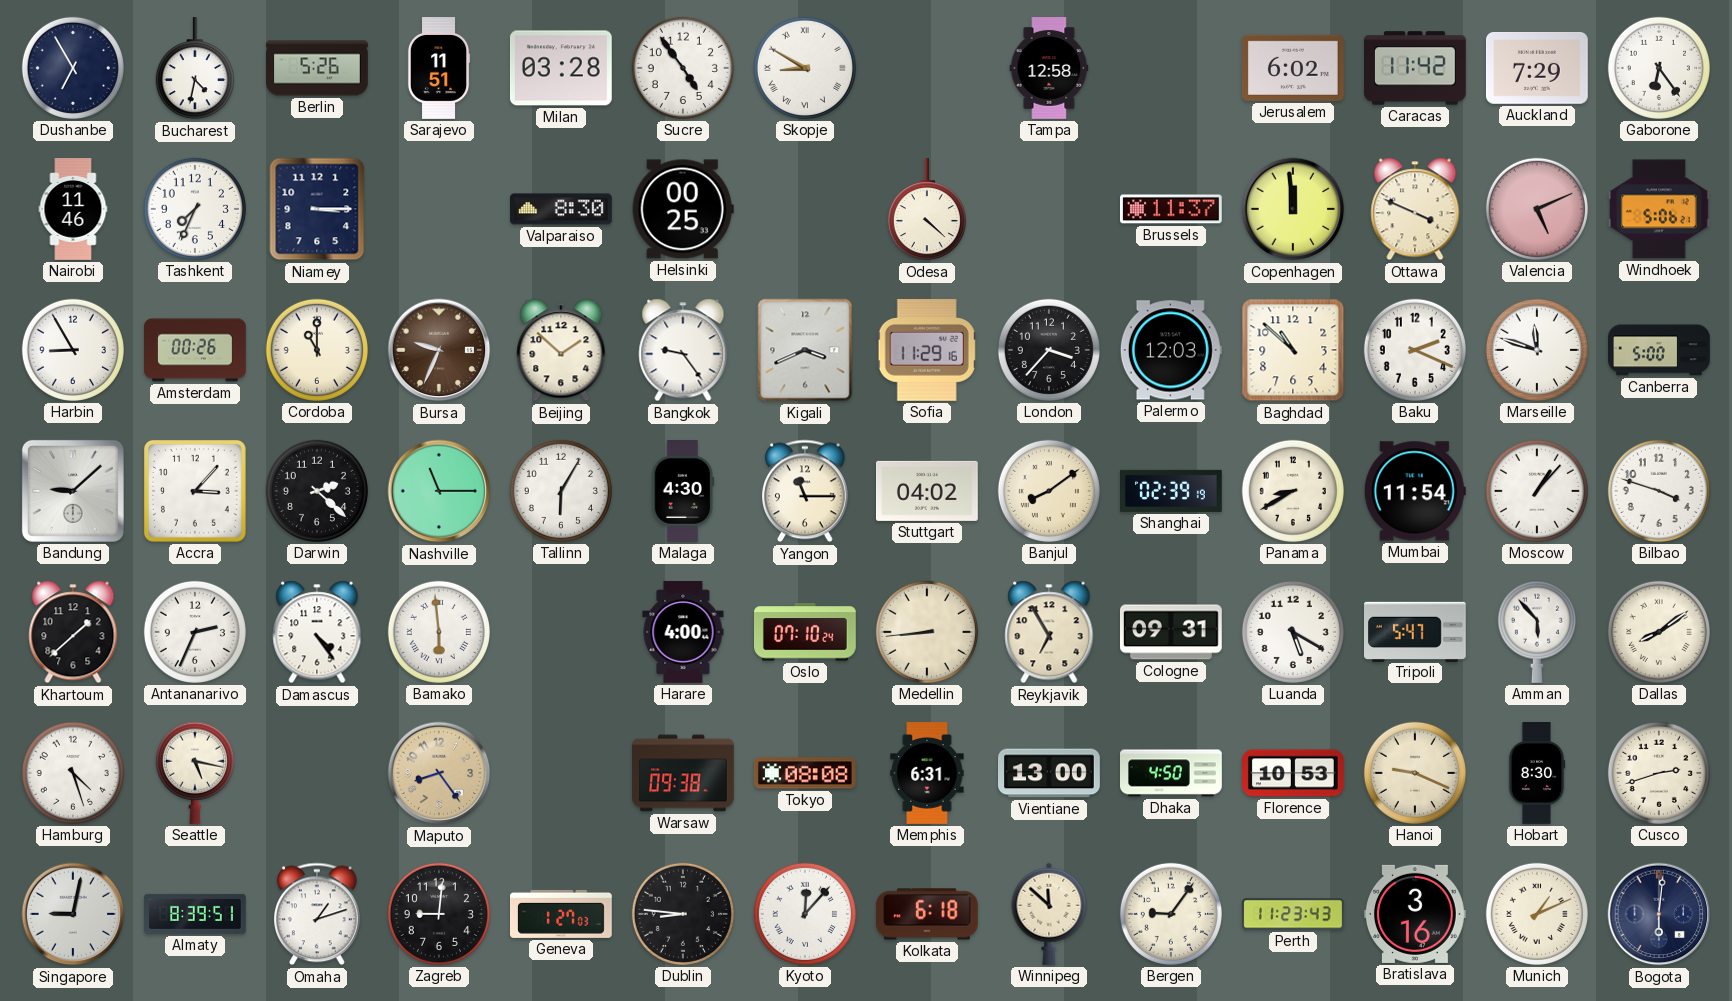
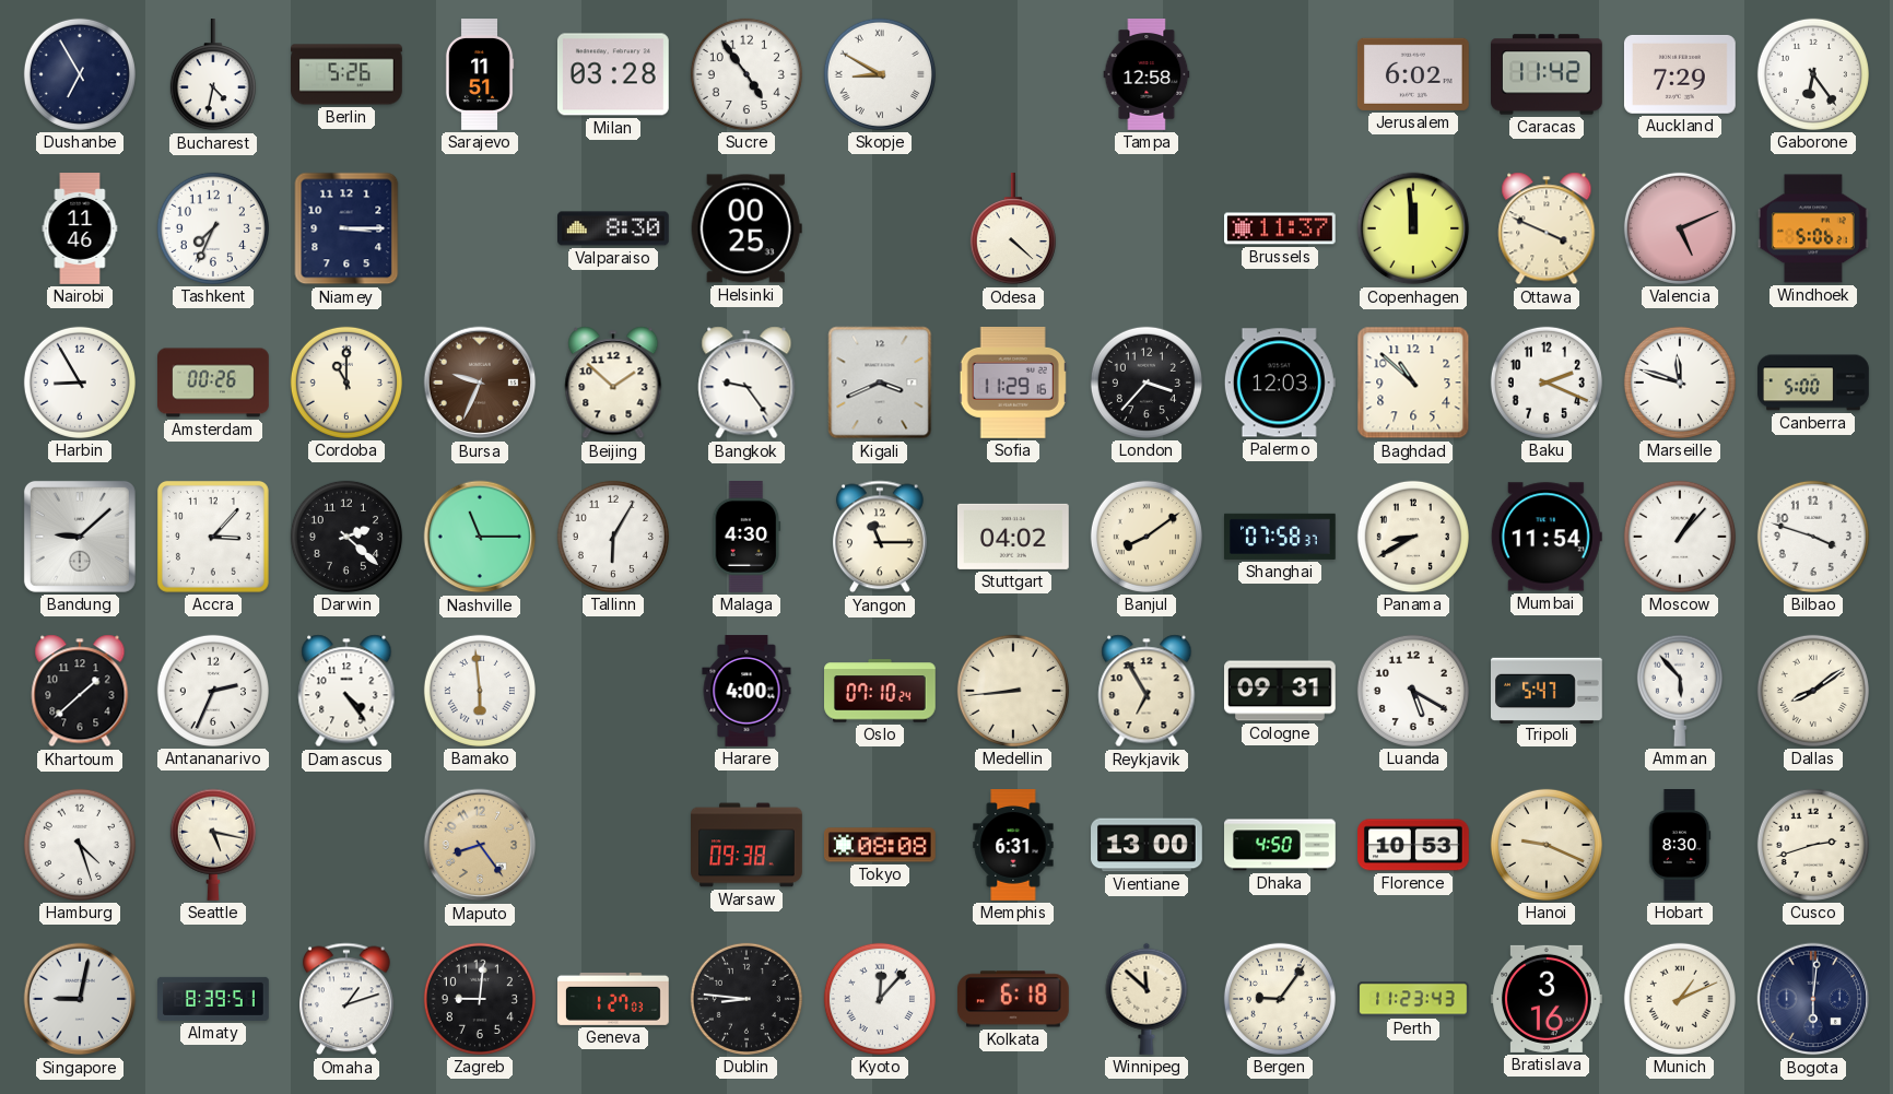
Shanghai: 02:39 -> 07:58 (1281, 537)
